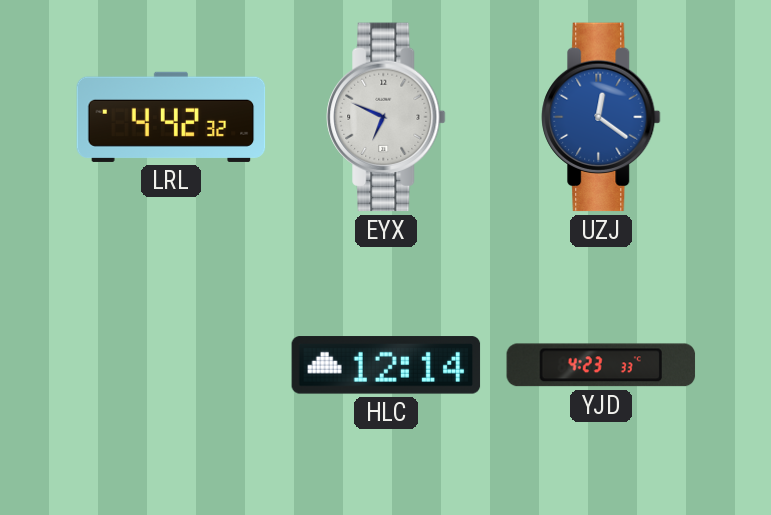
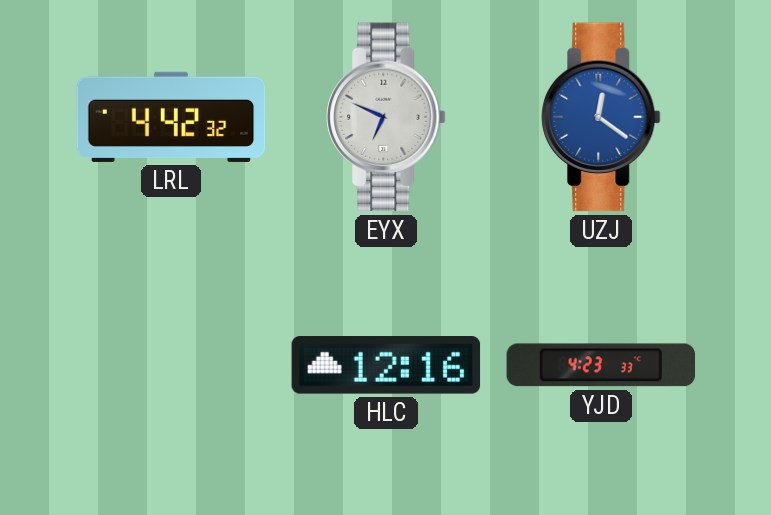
HLC: 12:14 -> 12:16 (386, 365)
